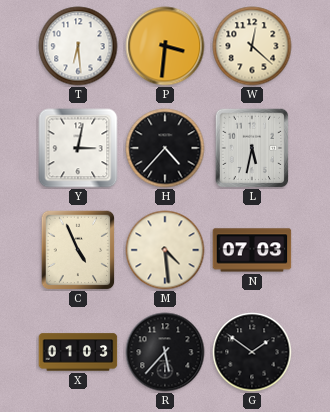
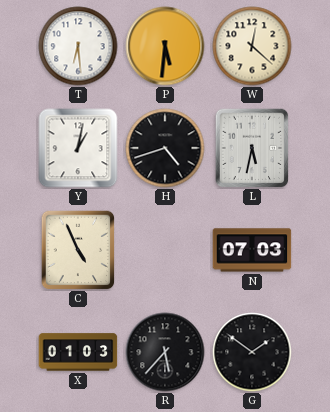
P: 3:31 -> 5:31 (165, 46)
Y: 3:02 -> 1:02 (78, 148)
H: 4:37 -> 4:42 (165, 148)
M: 4:29 -> none (165, 250)
